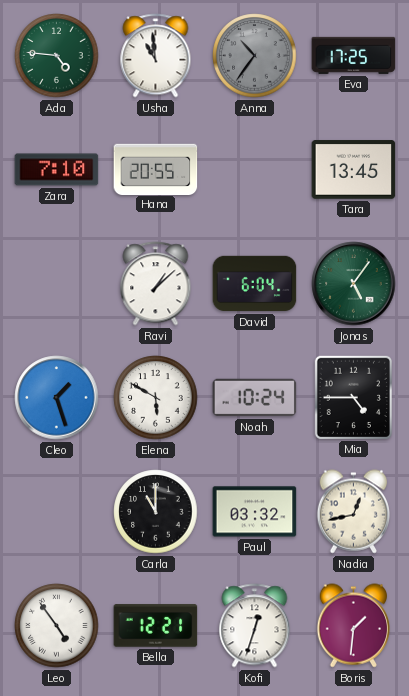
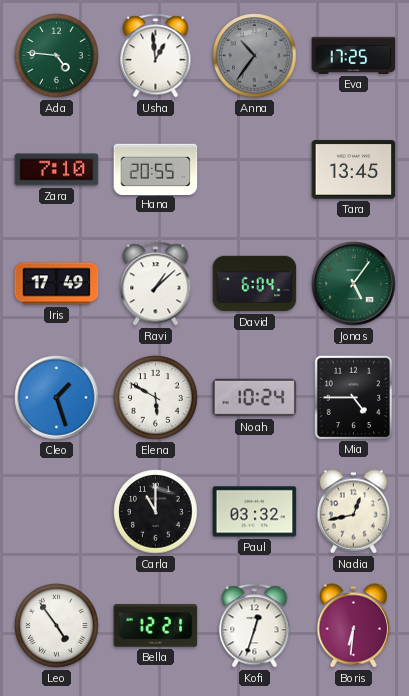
Usha: 10:59 -> 12:59 (156, 56)
Iris: none -> 17:49 (57, 284)
Boris: 1:31 -> 6:31 (353, 626)
